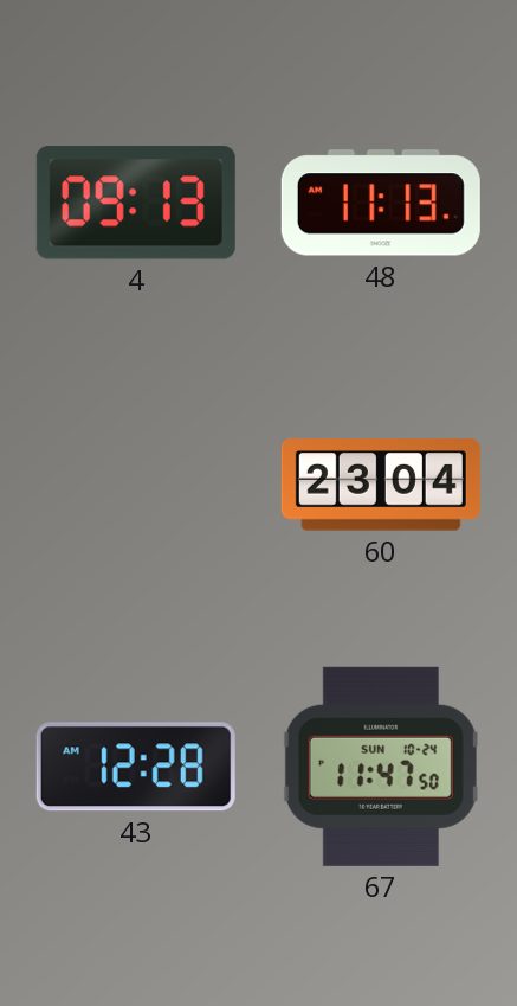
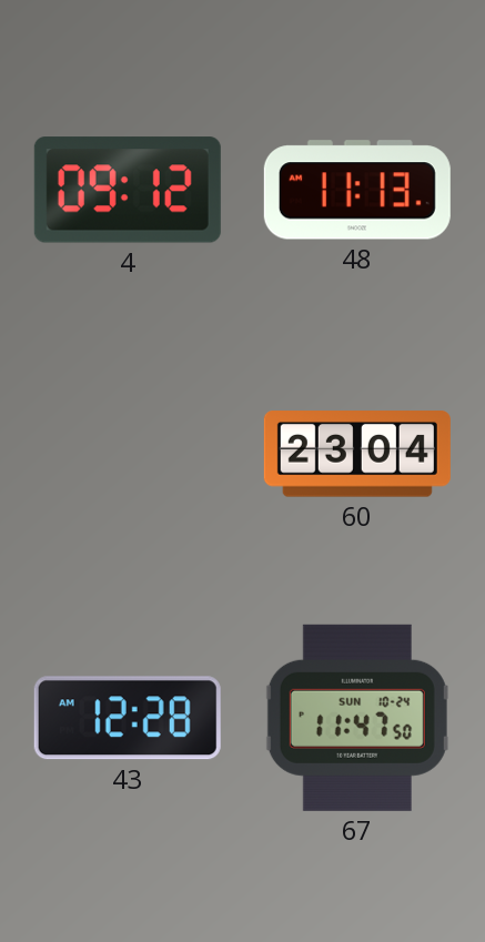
4: 09:13 -> 09:12 (128, 190)
